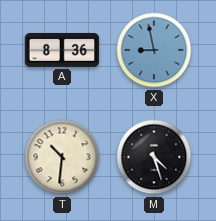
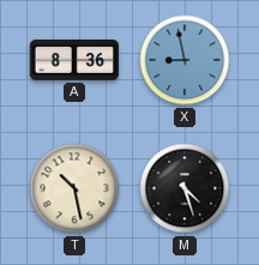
T: 10:31 -> 10:28 (74, 188)
